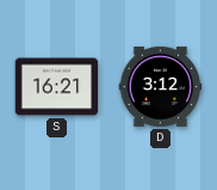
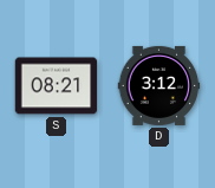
S: 16:21 -> 08:21 (57, 86)
